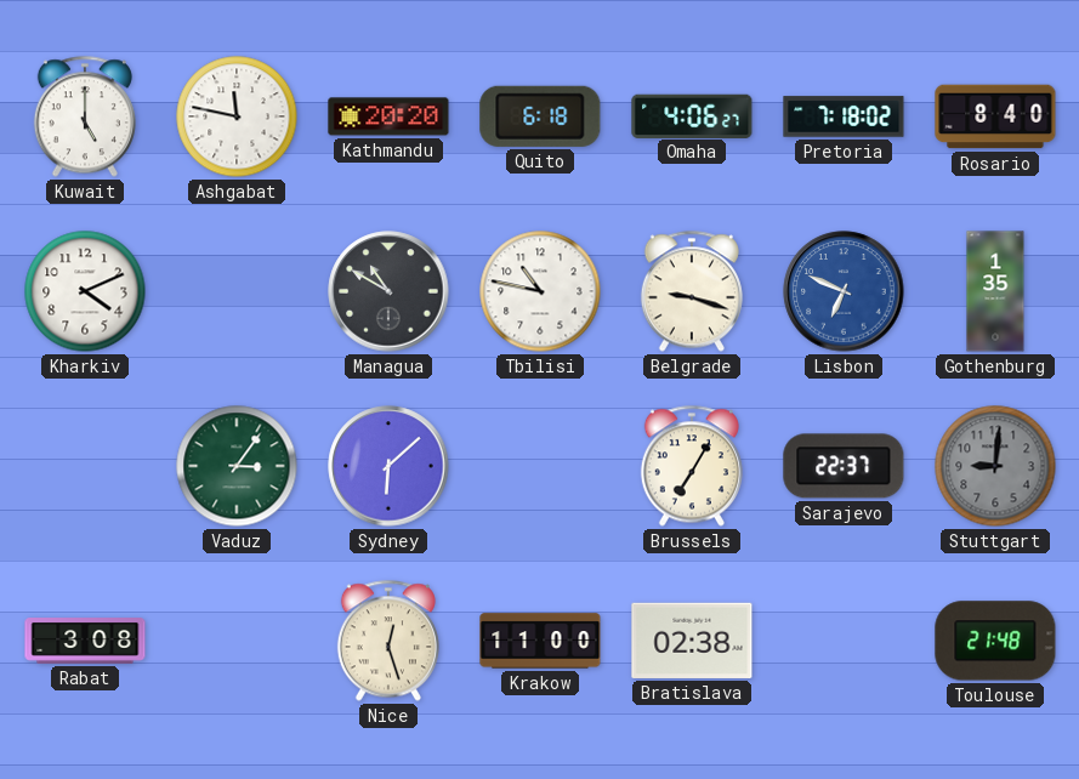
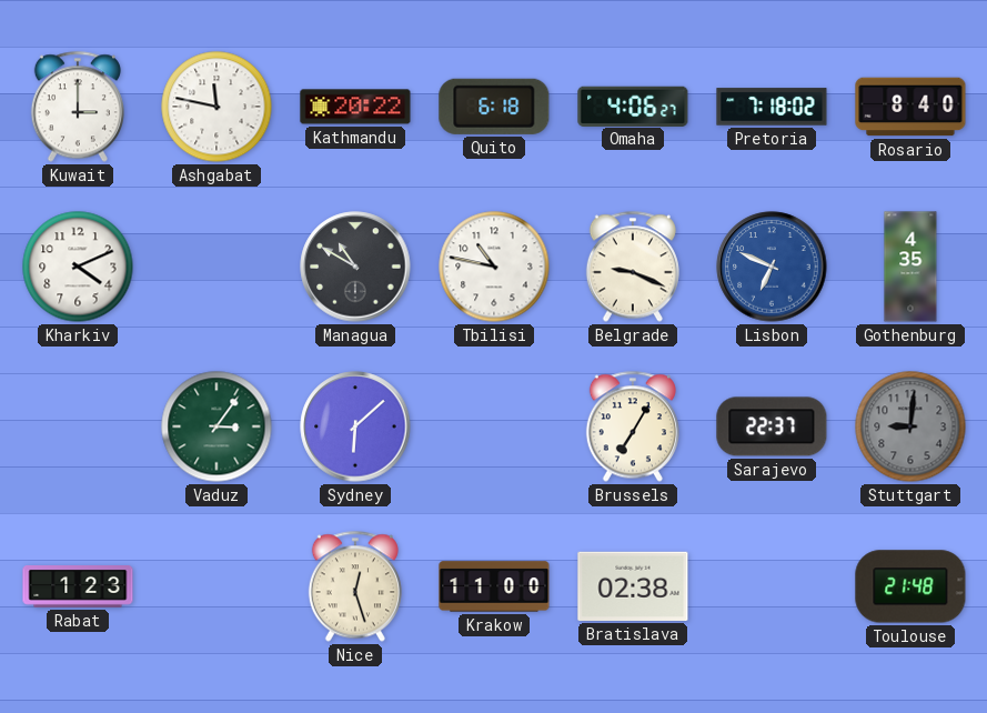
Kuwait: 5:00 -> 3:00 (78, 107)
Kathmandu: 20:20 -> 20:22 (355, 107)
Belgrade: 9:18 -> 9:19 (633, 267)
Gothenburg: 1:35 -> 4:35 (910, 267)
Rabat: 3:08 -> 1:23 (78, 588)
